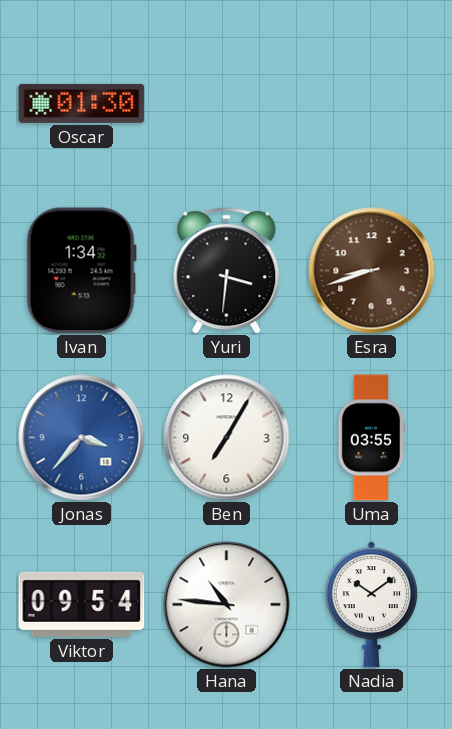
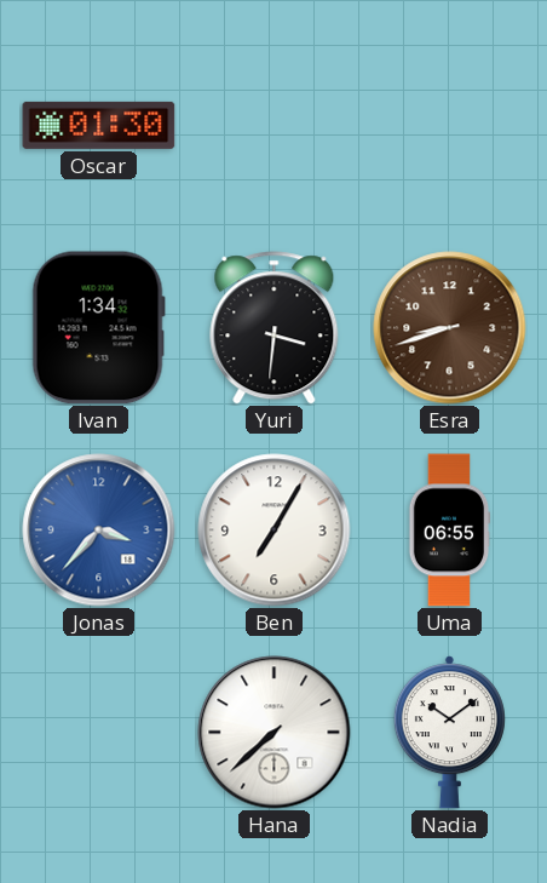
Uma: 03:55 -> 06:55 (449, 531)
Viktor: 09:54 -> none (82, 604)
Hana: 10:46 -> 7:38 (275, 733)
